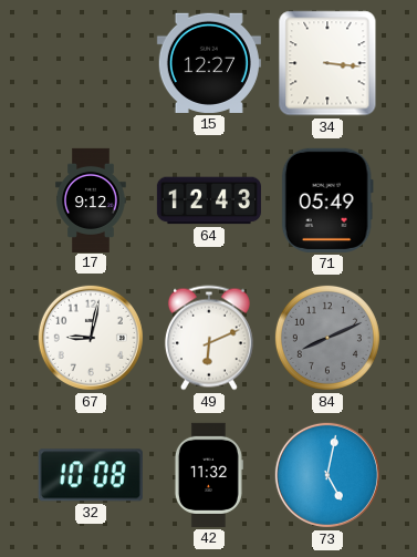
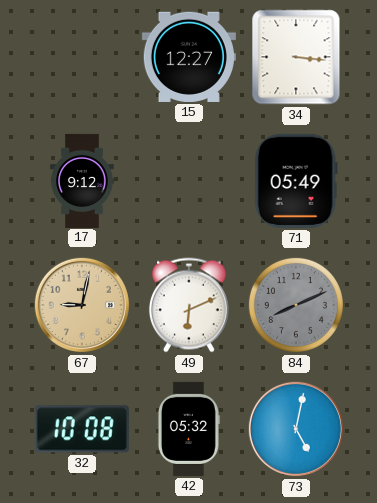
64: 12:43 -> none (209, 200)
67 dial: white -> champagne (82, 305)
42: 11:32 -> 05:32 (188, 429)
